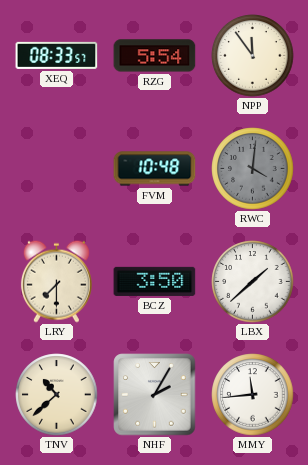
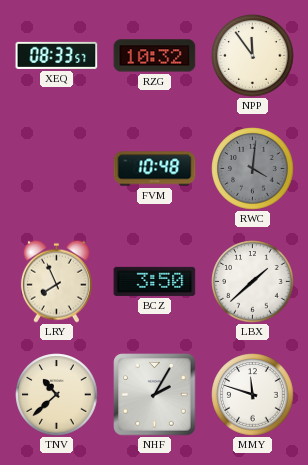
RZG: 5:54 -> 10:32 (155, 56)
LRY: 7:30 -> 7:56 (56, 281)
MMY: 11:44 -> 11:48 (253, 395)
